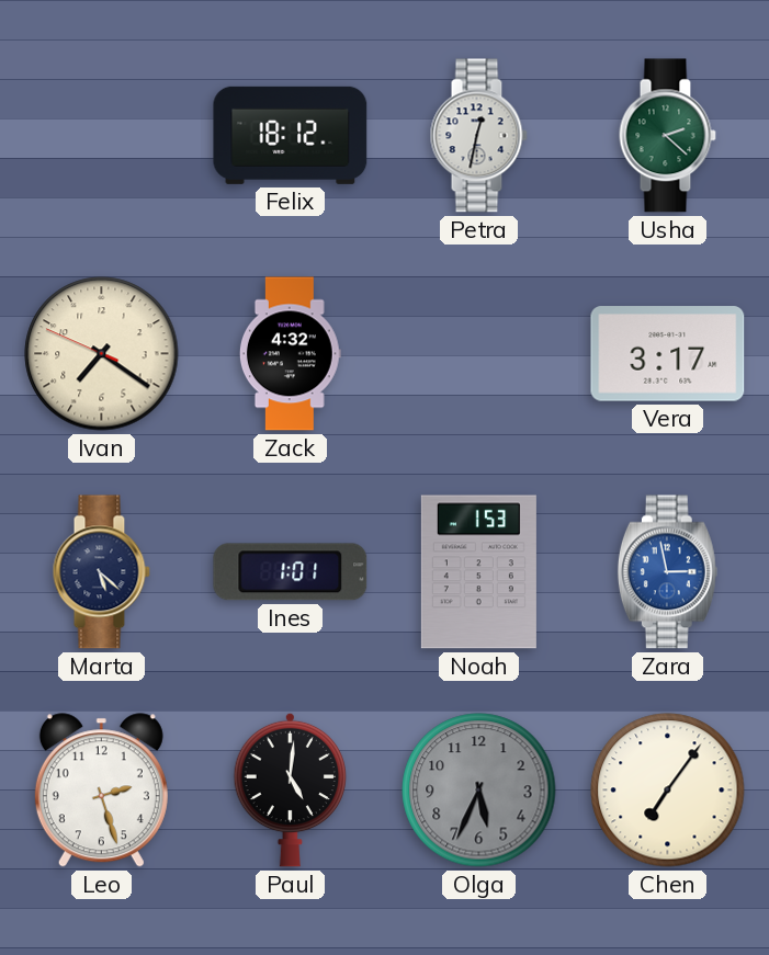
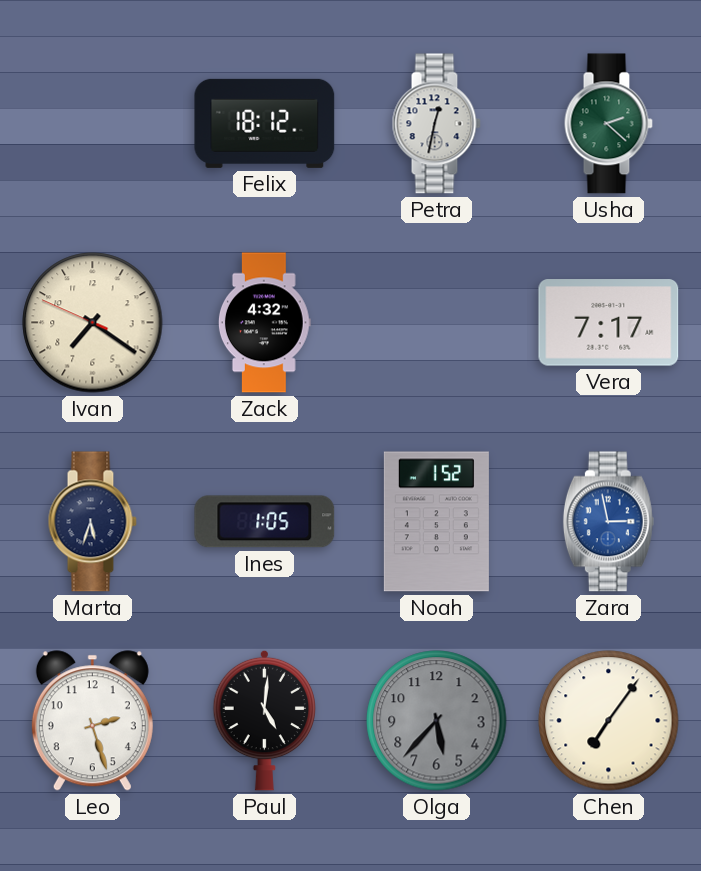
Vera: 3:17 -> 7:17 (609, 323)
Marta: 5:22 -> 5:33 (92, 522)
Ines: 1:01 -> 1:05 (265, 522)
Noah: 1:53 -> 1:52 (436, 522)
Olga: 5:34 -> 5:37 (437, 721)
